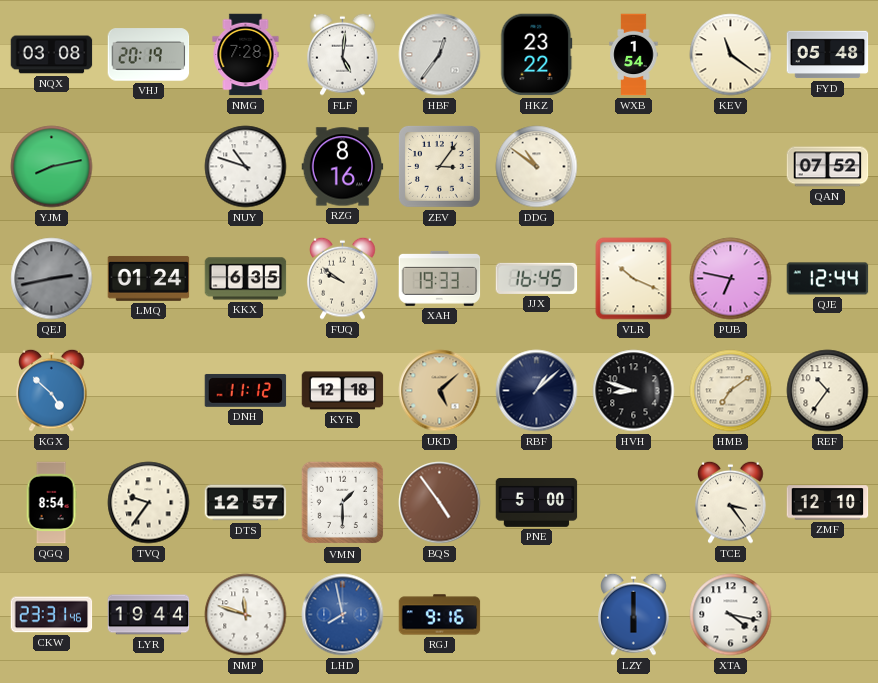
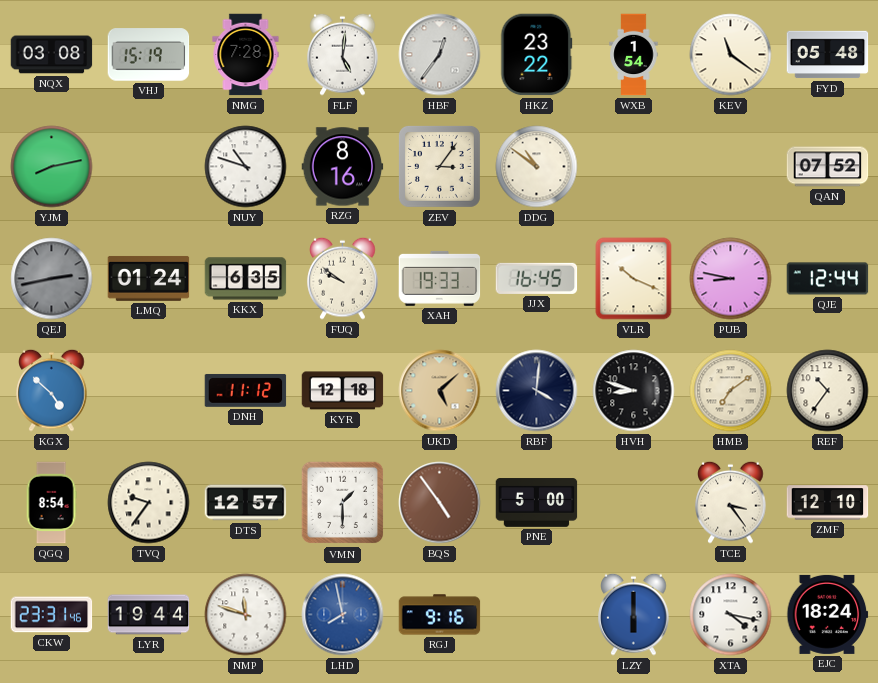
VHJ: 20:19 -> 15:19 (149, 55)
PUB: 6:47 -> 8:47 (731, 279)
RBF: 1:08 -> 4:01 (537, 391)
EJC: none -> 18:24 (828, 614)
